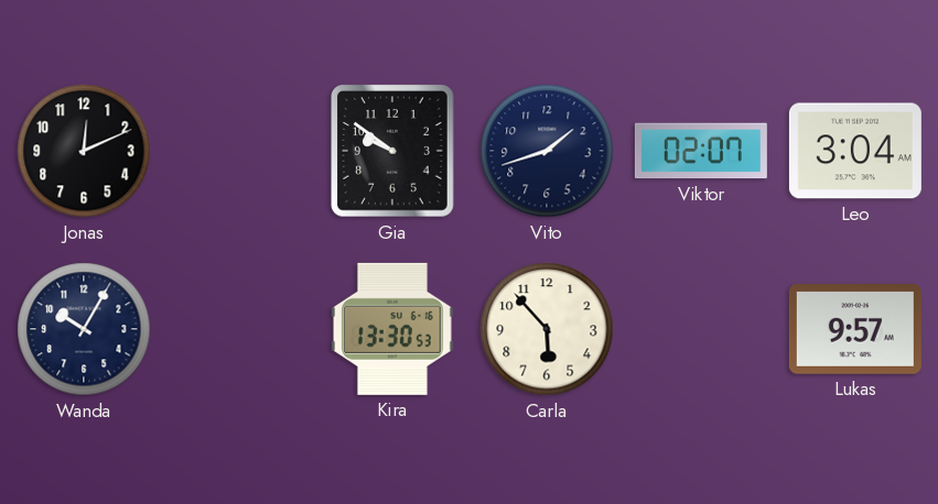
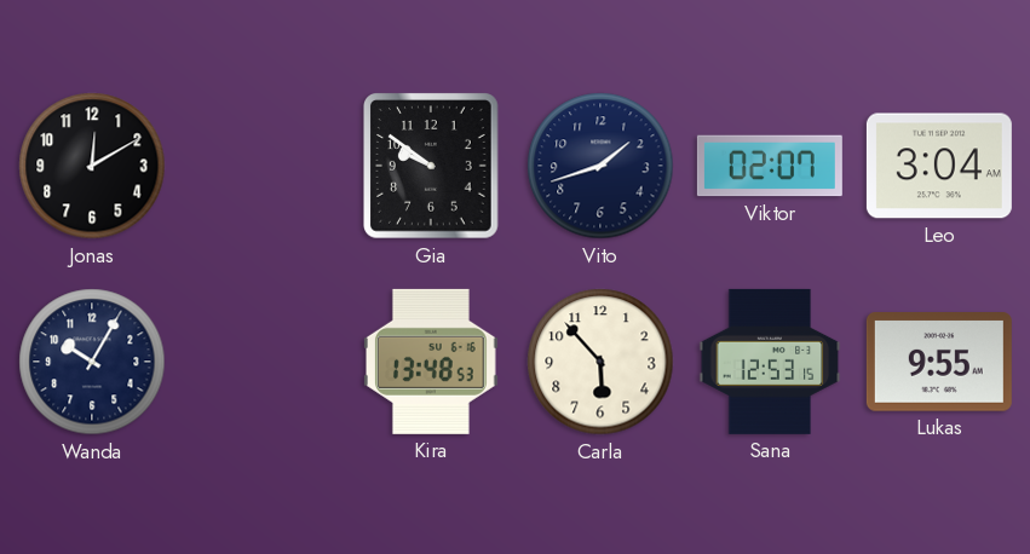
Jonas: 12:11 -> 12:10 (92, 166)
Kira: 13:30 -> 13:48 (432, 362)
Sana: none -> 12:53 (770, 362)
Lukas: 9:57 -> 9:55 (939, 362)
